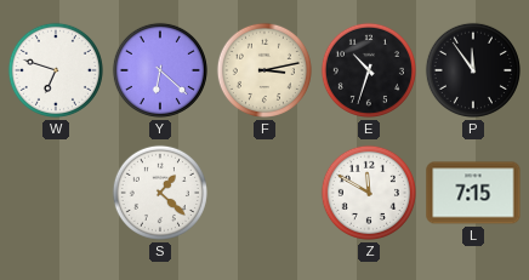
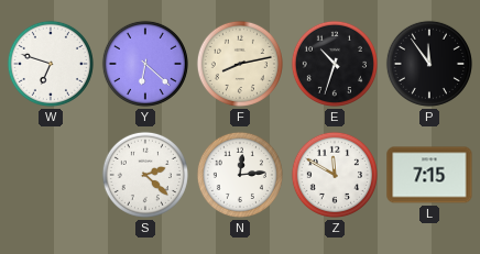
F: 3:13 -> 8:13 (240, 64)
S: 1:22 -> 2:22 (145, 175)
N: none -> 12:14 (240, 175)
